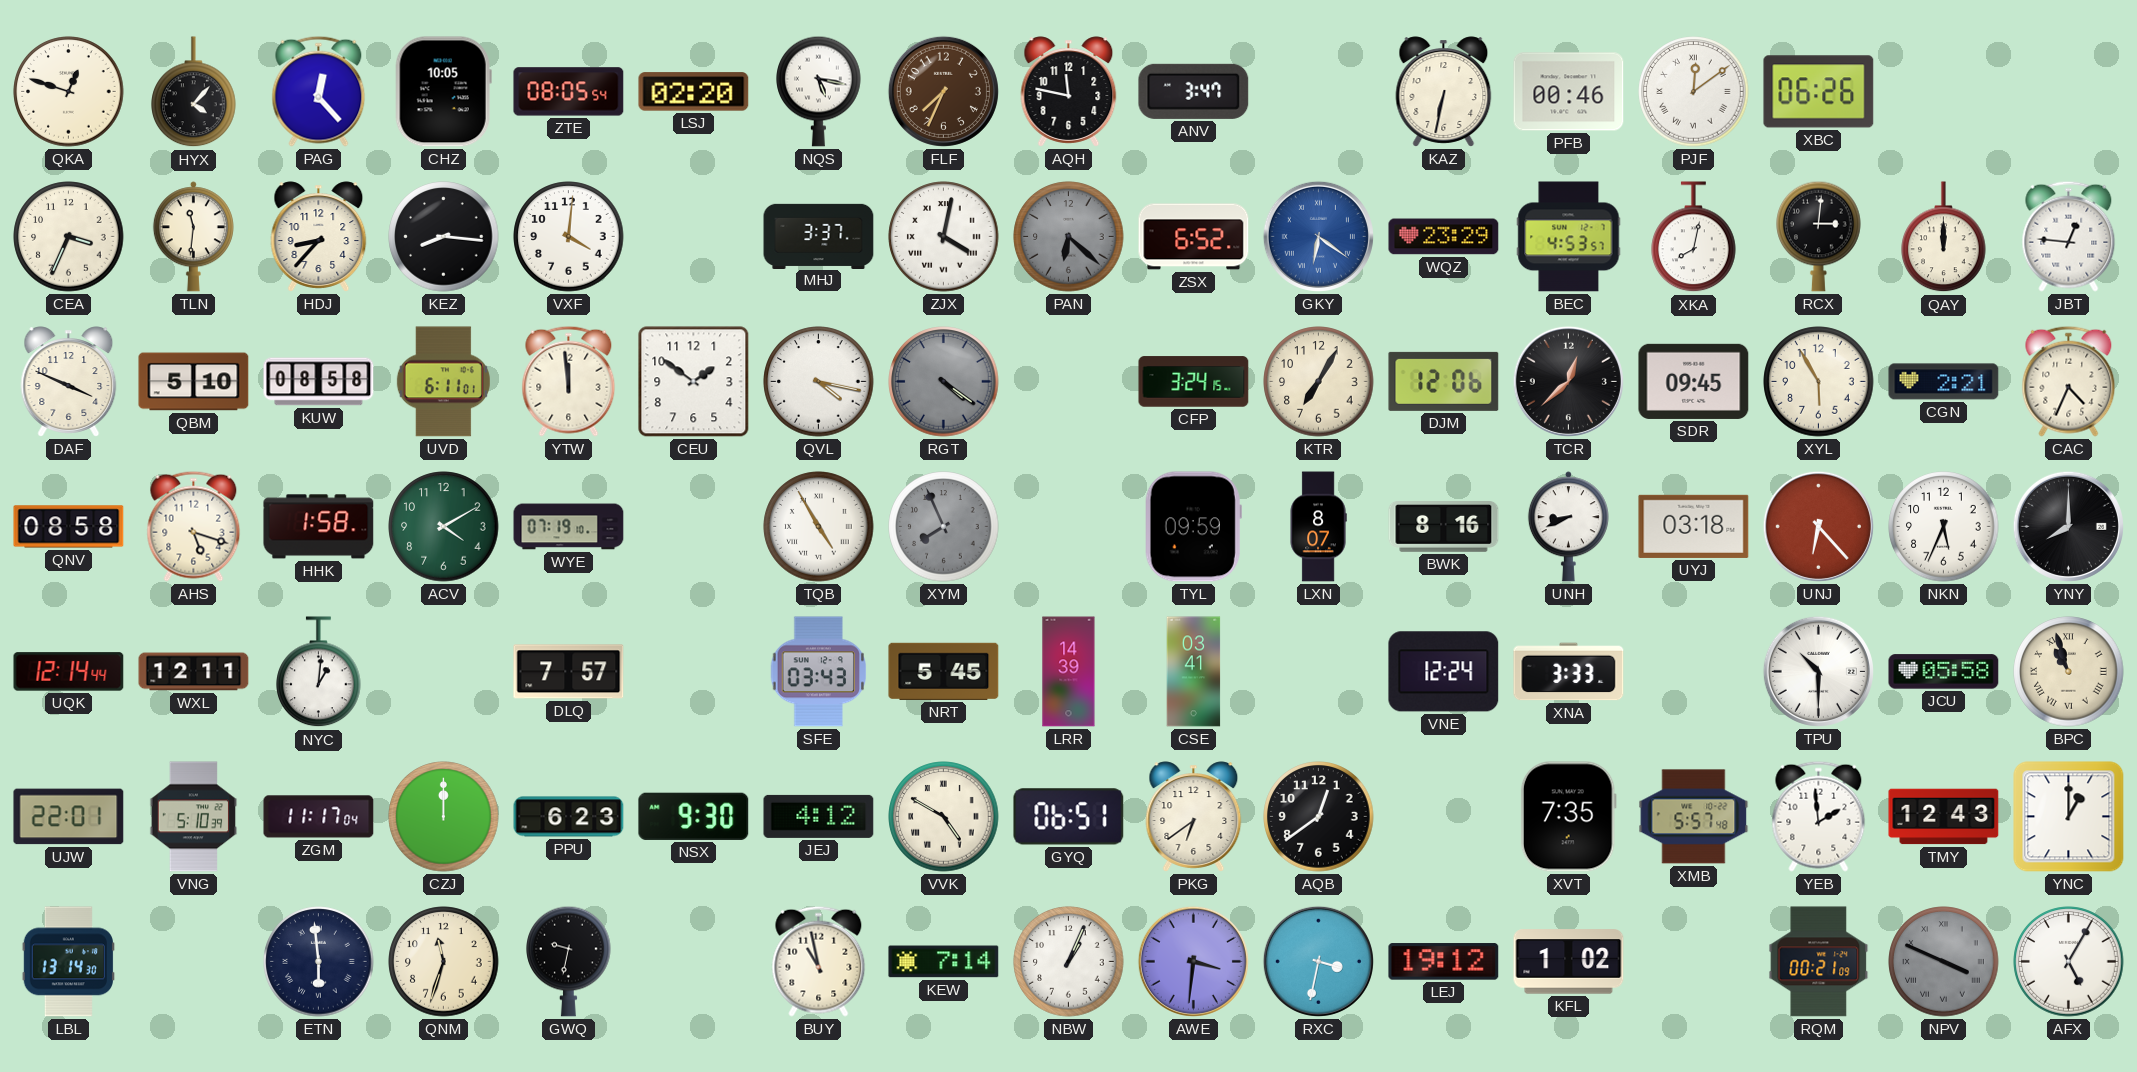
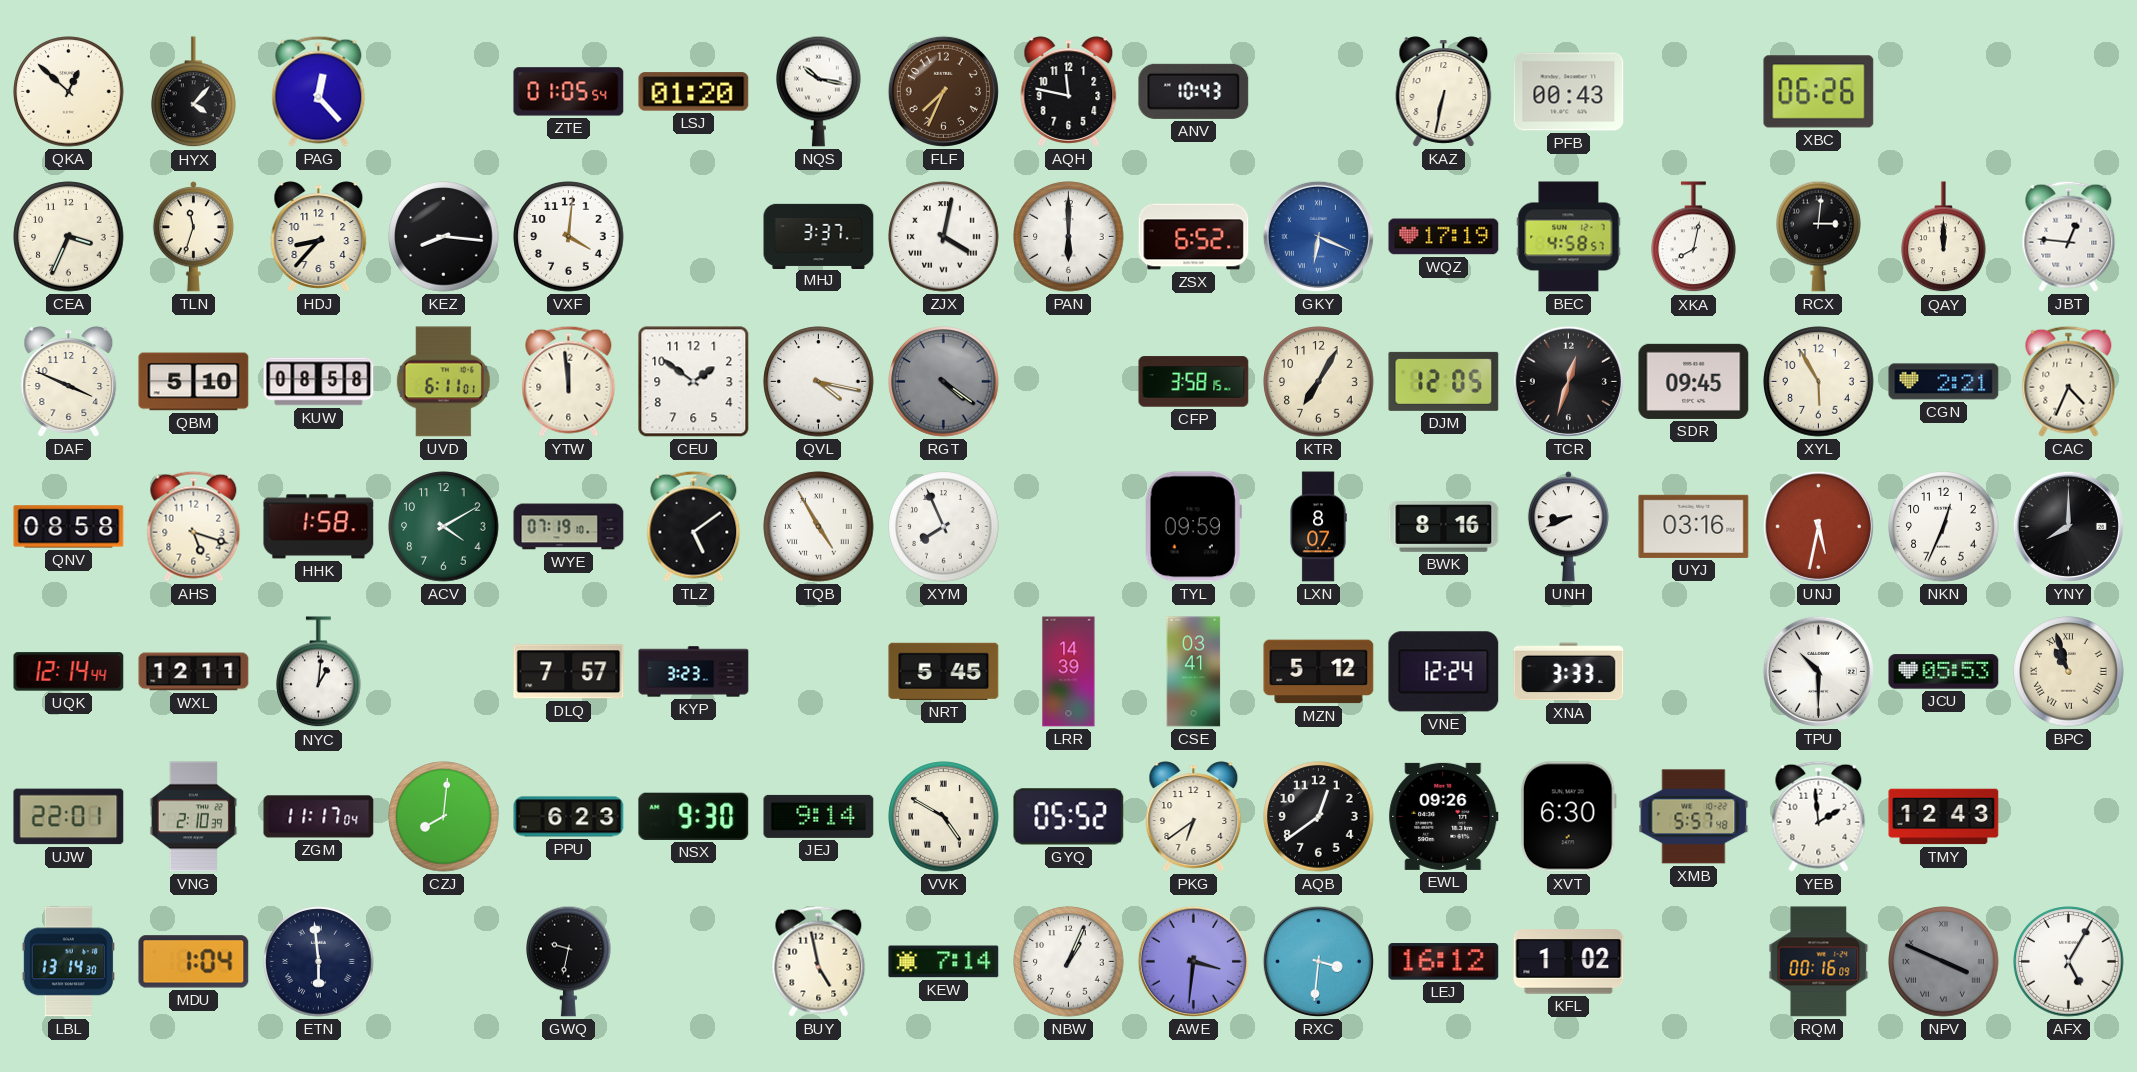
QKA: 12:48 -> 12:52 (69, 92)
CHZ: 10:05 -> none (443, 92)
ZTE: 08:05 -> 01:05 (569, 92)
LSJ: 02:20 -> 01:20 (694, 92)
NQS: 5:17 -> 10:17 (819, 91)
ANV: 3:47 -> 10:43 (1194, 91)
PFB: 00:46 -> 00:43 (1569, 92)
PJF: 12:09 -> none (1694, 92)
TLN: 11:31 -> 11:33 (193, 237)
PAN: 6:22 -> 6:00 (1069, 237)
PAN dial: grey -> white (1069, 237)
GKY: 6:21 -> 6:19 (1318, 236)
WQZ: 23:29 -> 17:19 (1444, 237)
BEC: 4:53 -> 4:58 (1569, 237)
CFP: 3:24 -> 3:58 (1194, 382)
DJM: 12:06 -> 12:05 (1444, 381)
TCR: 12:38 -> 12:33 (1568, 381)
TLZ: none -> 5:09 (694, 526)
XYM dial: grey -> white (944, 527)
UYJ: 03:18 -> 03:16 (1694, 526)
UNJ: 6:23 -> 5:32 (1818, 526)
NKN: 5:34 -> 12:34 (1944, 527)
KYP: none -> 3:23 (694, 672)
SFE: 03:43 -> none (819, 672)
MZN: none -> 5:12 (1319, 672)
JCU: 05:58 -> 05:53 (1944, 672)
VNG: 5:10 -> 2:10 (194, 817)
CZJ: 12:00 -> 8:01 (444, 817)
JEJ: 4:12 -> 9:14 (819, 816)
GYQ: 06:51 -> 05:52 (1069, 817)
EWL: none -> 09:26 (1444, 816)
XVT: 7:35 -> 6:30 (1568, 817)
YNC: 1:00 -> none (2069, 817)
MDU: none -> 1:04 (194, 962)
QNM: 11:33 -> none (444, 962)
BUY: 10:58 -> 4:58 (819, 961)
RXC: 3:32 -> 3:31 (1318, 961)
LEJ: 19:12 -> 16:12 (1444, 962)
RQM: 00:21 -> 00:16 (1819, 962)
